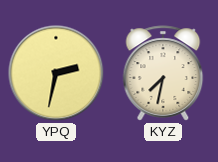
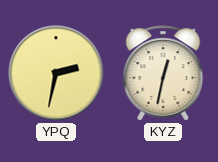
KYZ: 7:32 -> 12:32 (163, 73)
